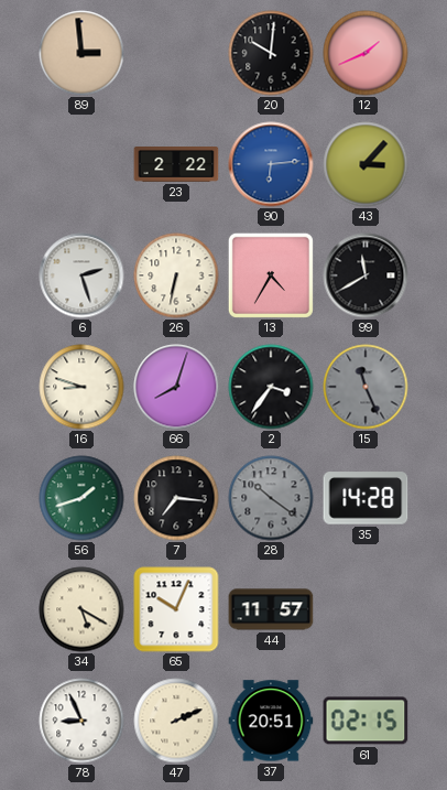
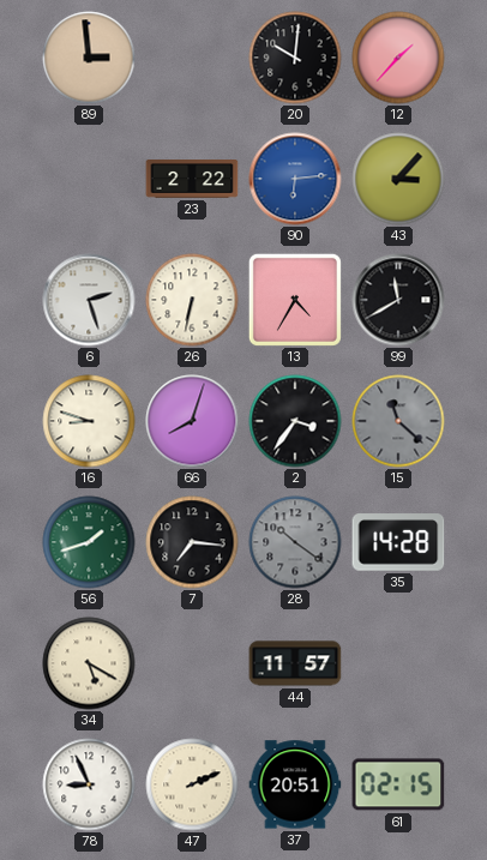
12: 1:41 -> 1:37 (398, 58)
15: 11:26 -> 11:22 (398, 421)
65: 10:04 -> none (176, 609)
